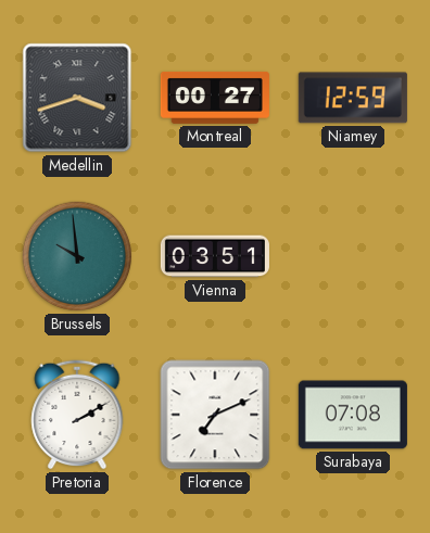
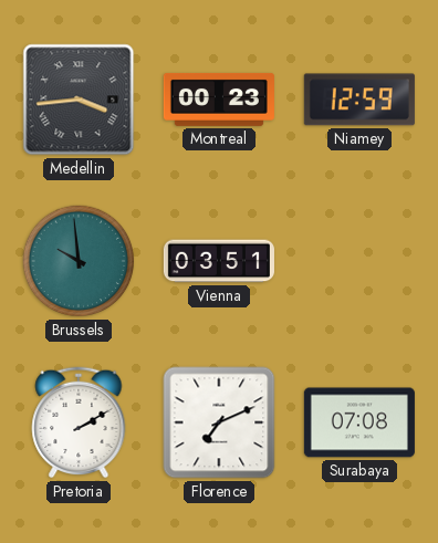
Medellin: 3:42 -> 3:44 (79, 100)
Montreal: 00:27 -> 00:23 (219, 100)
